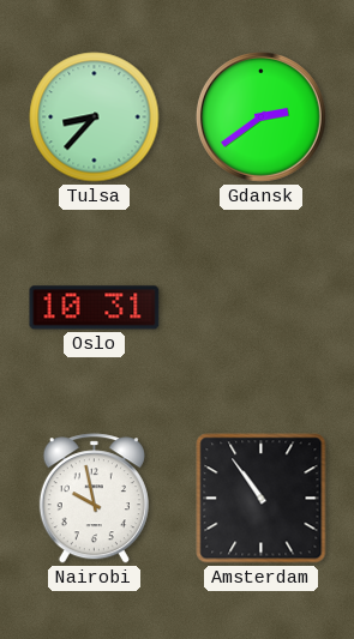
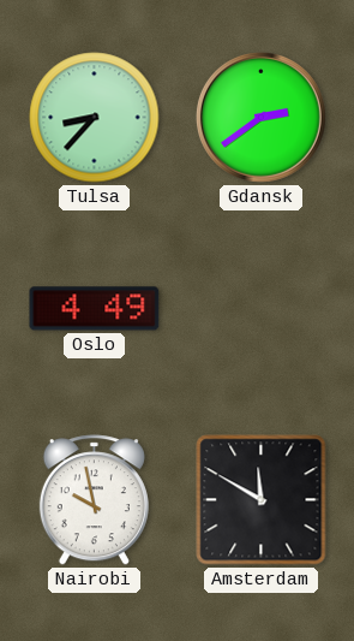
Oslo: 10:31 -> 4:49 (95, 309)
Amsterdam: 10:54 -> 11:50 (262, 500)
